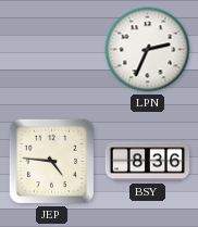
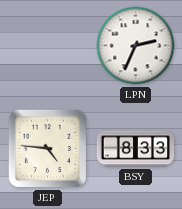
BSY: 8:36 -> 8:33 (136, 149)
